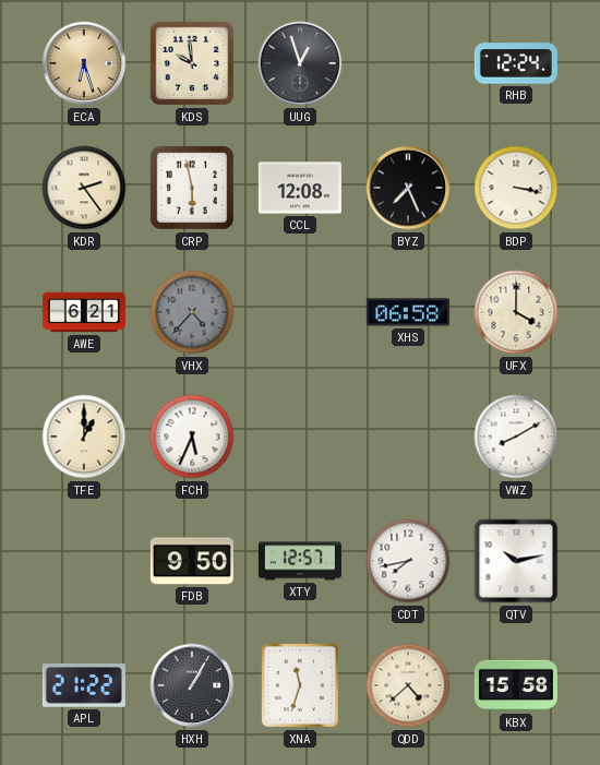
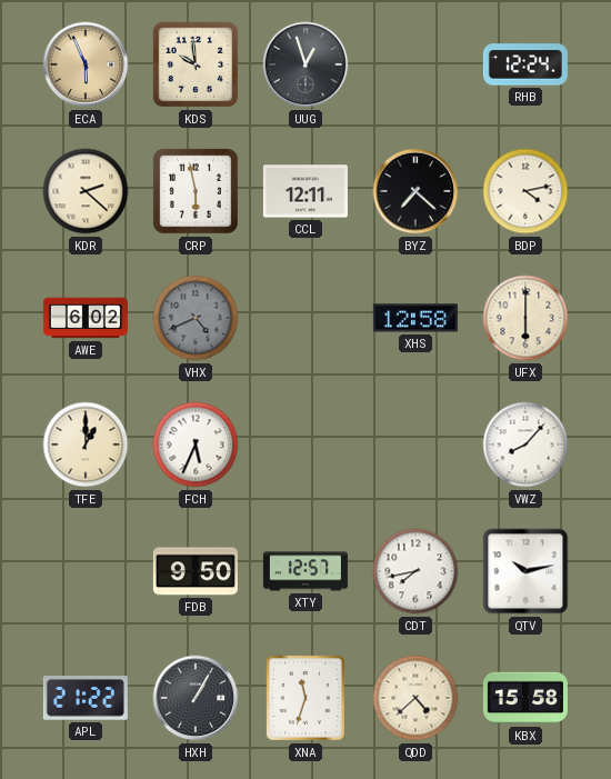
ECA: 6:27 -> 5:56 (86, 64)
KDR: 2:24 -> 2:22 (86, 191)
CCL: 12:08 -> 12:11 (305, 191)
BYZ: 7:26 -> 7:22 (415, 191)
BDP: 3:17 -> 4:13 (525, 191)
AWE: 6:21 -> 6:02 (86, 318)
VHX: 4:37 -> 4:41 (196, 318)
XHS: 06:58 -> 12:58 (415, 318)
UFX: 4:00 -> 6:00 (525, 318)
VWZ: 8:10 -> 8:07 (525, 445)
